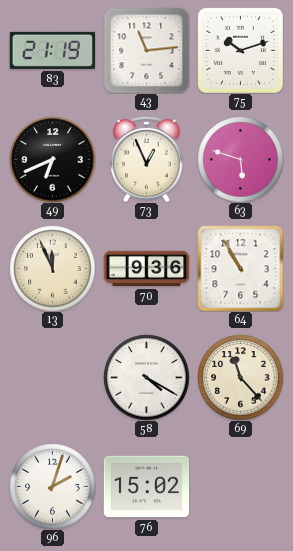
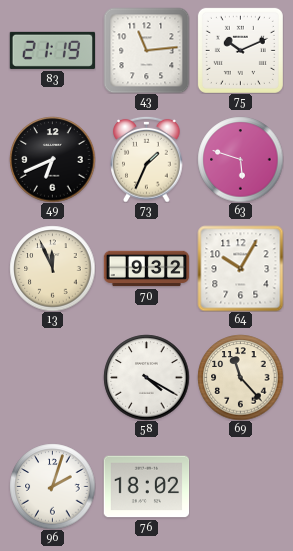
75: 10:12 -> 10:11 (240, 50)
73: 12:56 -> 1:34 (147, 159)
70: 9:36 -> 9:32 (146, 269)
64: 10:55 -> 10:05 (240, 268)
76: 15:02 -> 18:02 (146, 487)
